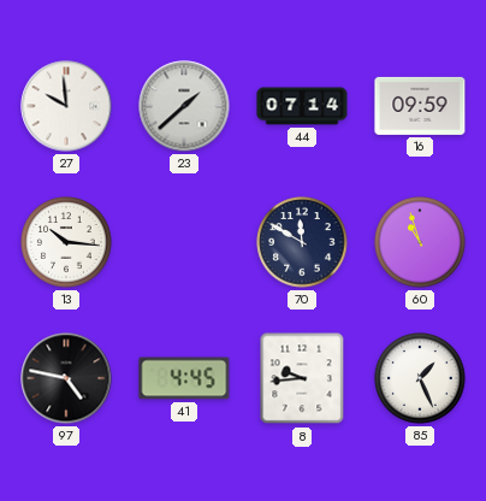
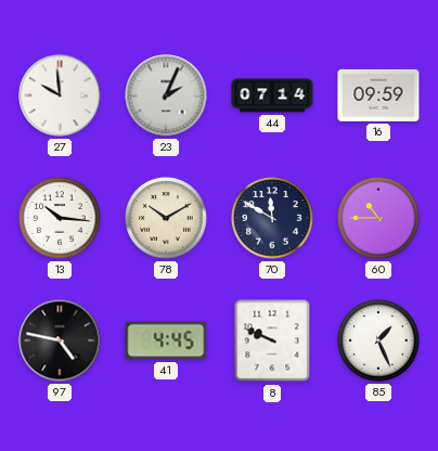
23: 1:38 -> 2:04 (166, 95)
78: none -> 10:10 (166, 218)
60: 10:57 -> 10:45 (378, 218)
8: 9:44 -> 9:49 (272, 340)
